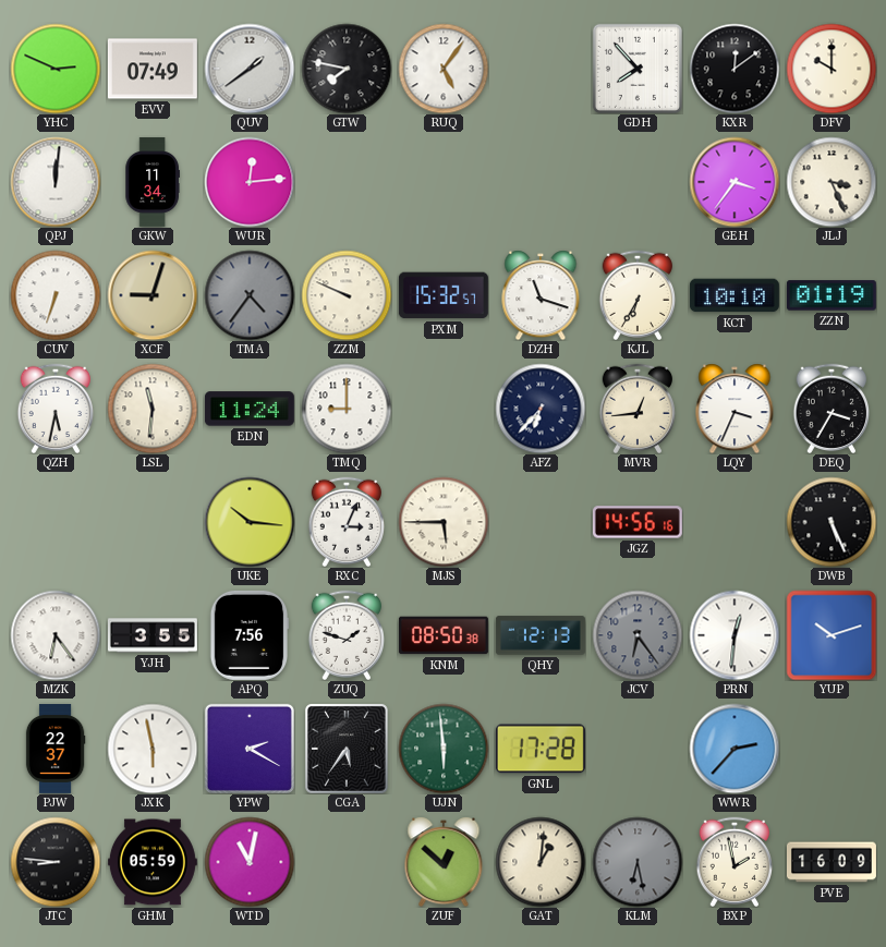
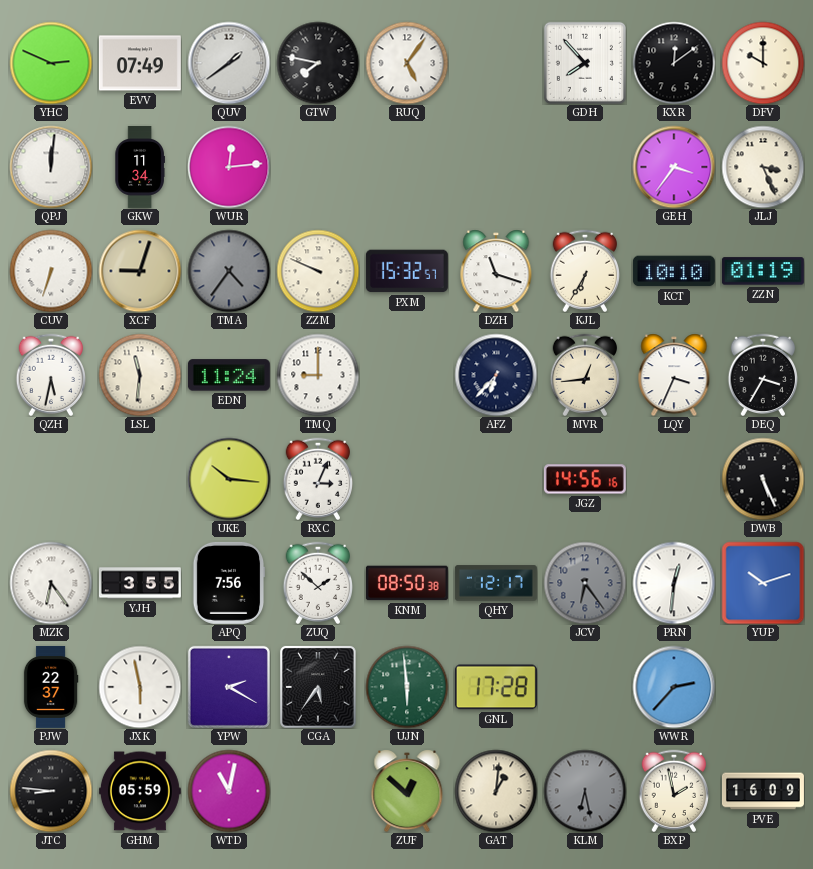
MJS: 5:45 -> none (444, 522)
ZUQ: 1:48 -> 1:52 (317, 582)
QHY: 12:13 -> 12:17 (496, 583)
